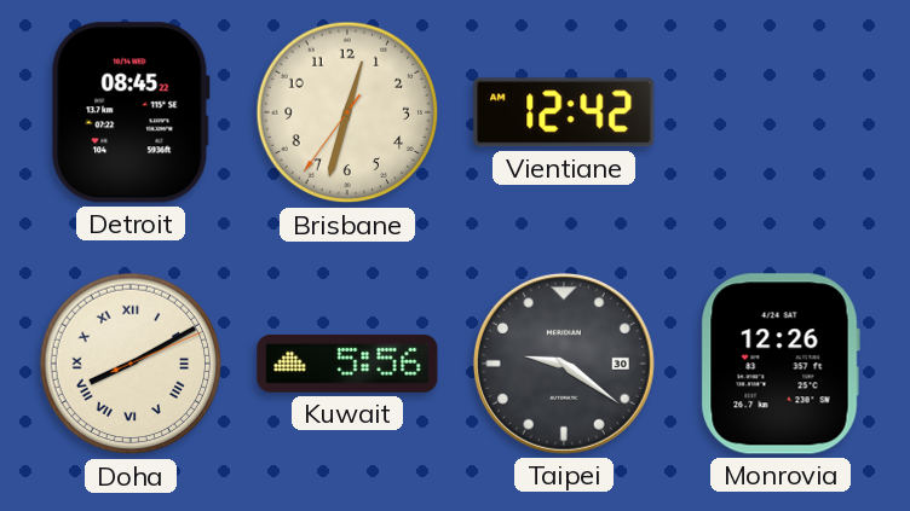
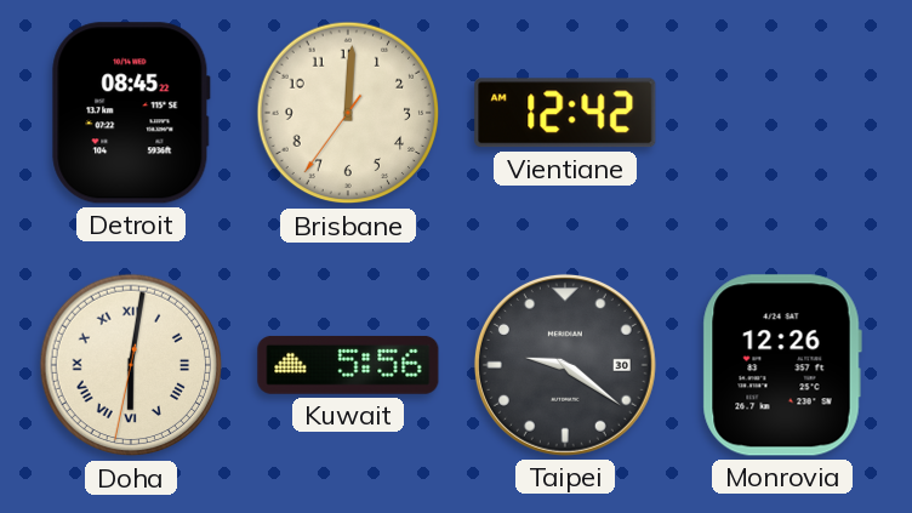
Brisbane: 12:32 -> 12:00 (348, 113)
Doha: 8:10 -> 6:01 (131, 365)
